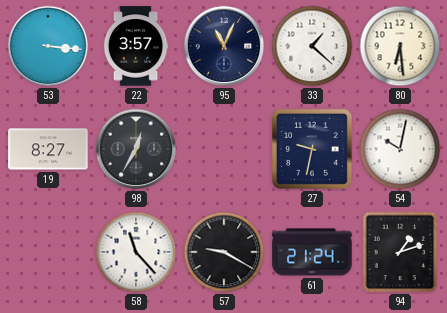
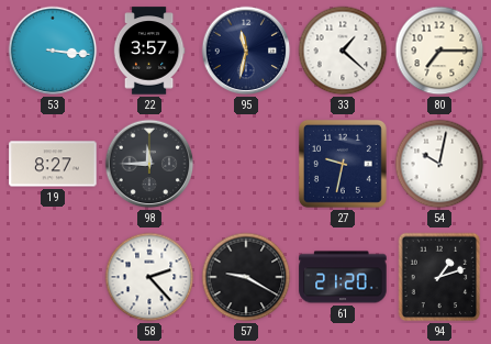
95: 11:04 -> 11:32 (246, 51)
80: 6:29 -> 7:15 (439, 51)
98: 12:35 -> 11:45 (149, 164)
58: 11:23 -> 2:23 (149, 277)
61: 21:24 -> 21:20 (343, 277)
